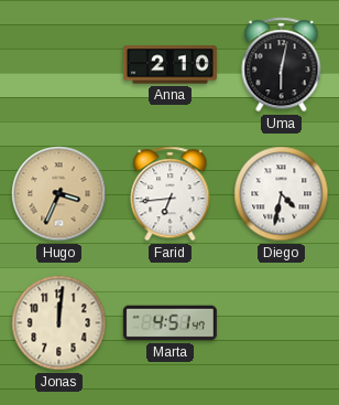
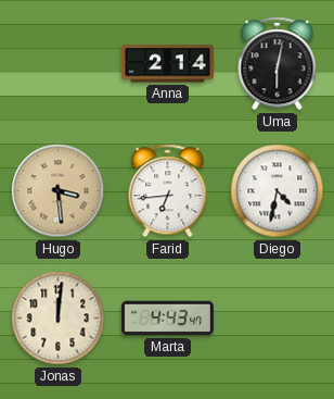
Anna: 2:10 -> 2:14 (167, 64)
Hugo: 3:34 -> 3:29 (59, 191)
Marta: 4:51 -> 4:43 (167, 319)
